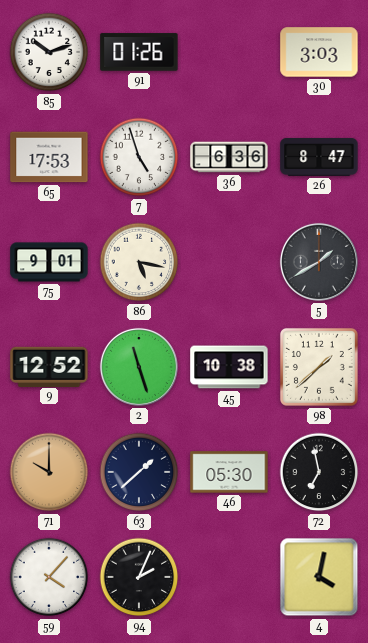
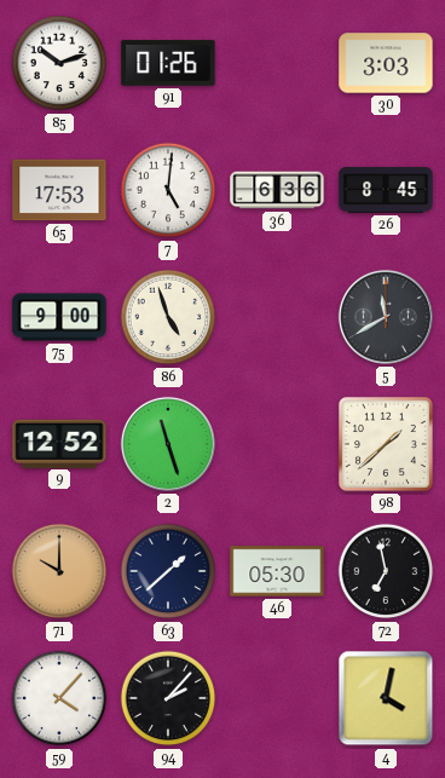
7: 4:57 -> 5:01 (168, 190)
26: 8:47 -> 8:45 (386, 190)
75: 9:01 -> 9:00 (59, 317)
86: 5:17 -> 4:57 (168, 317)
5: 1:40 -> 11:40 (386, 317)
45: 10:38 -> none (229, 367)
94: 2:04 -> 2:07 (168, 698)
